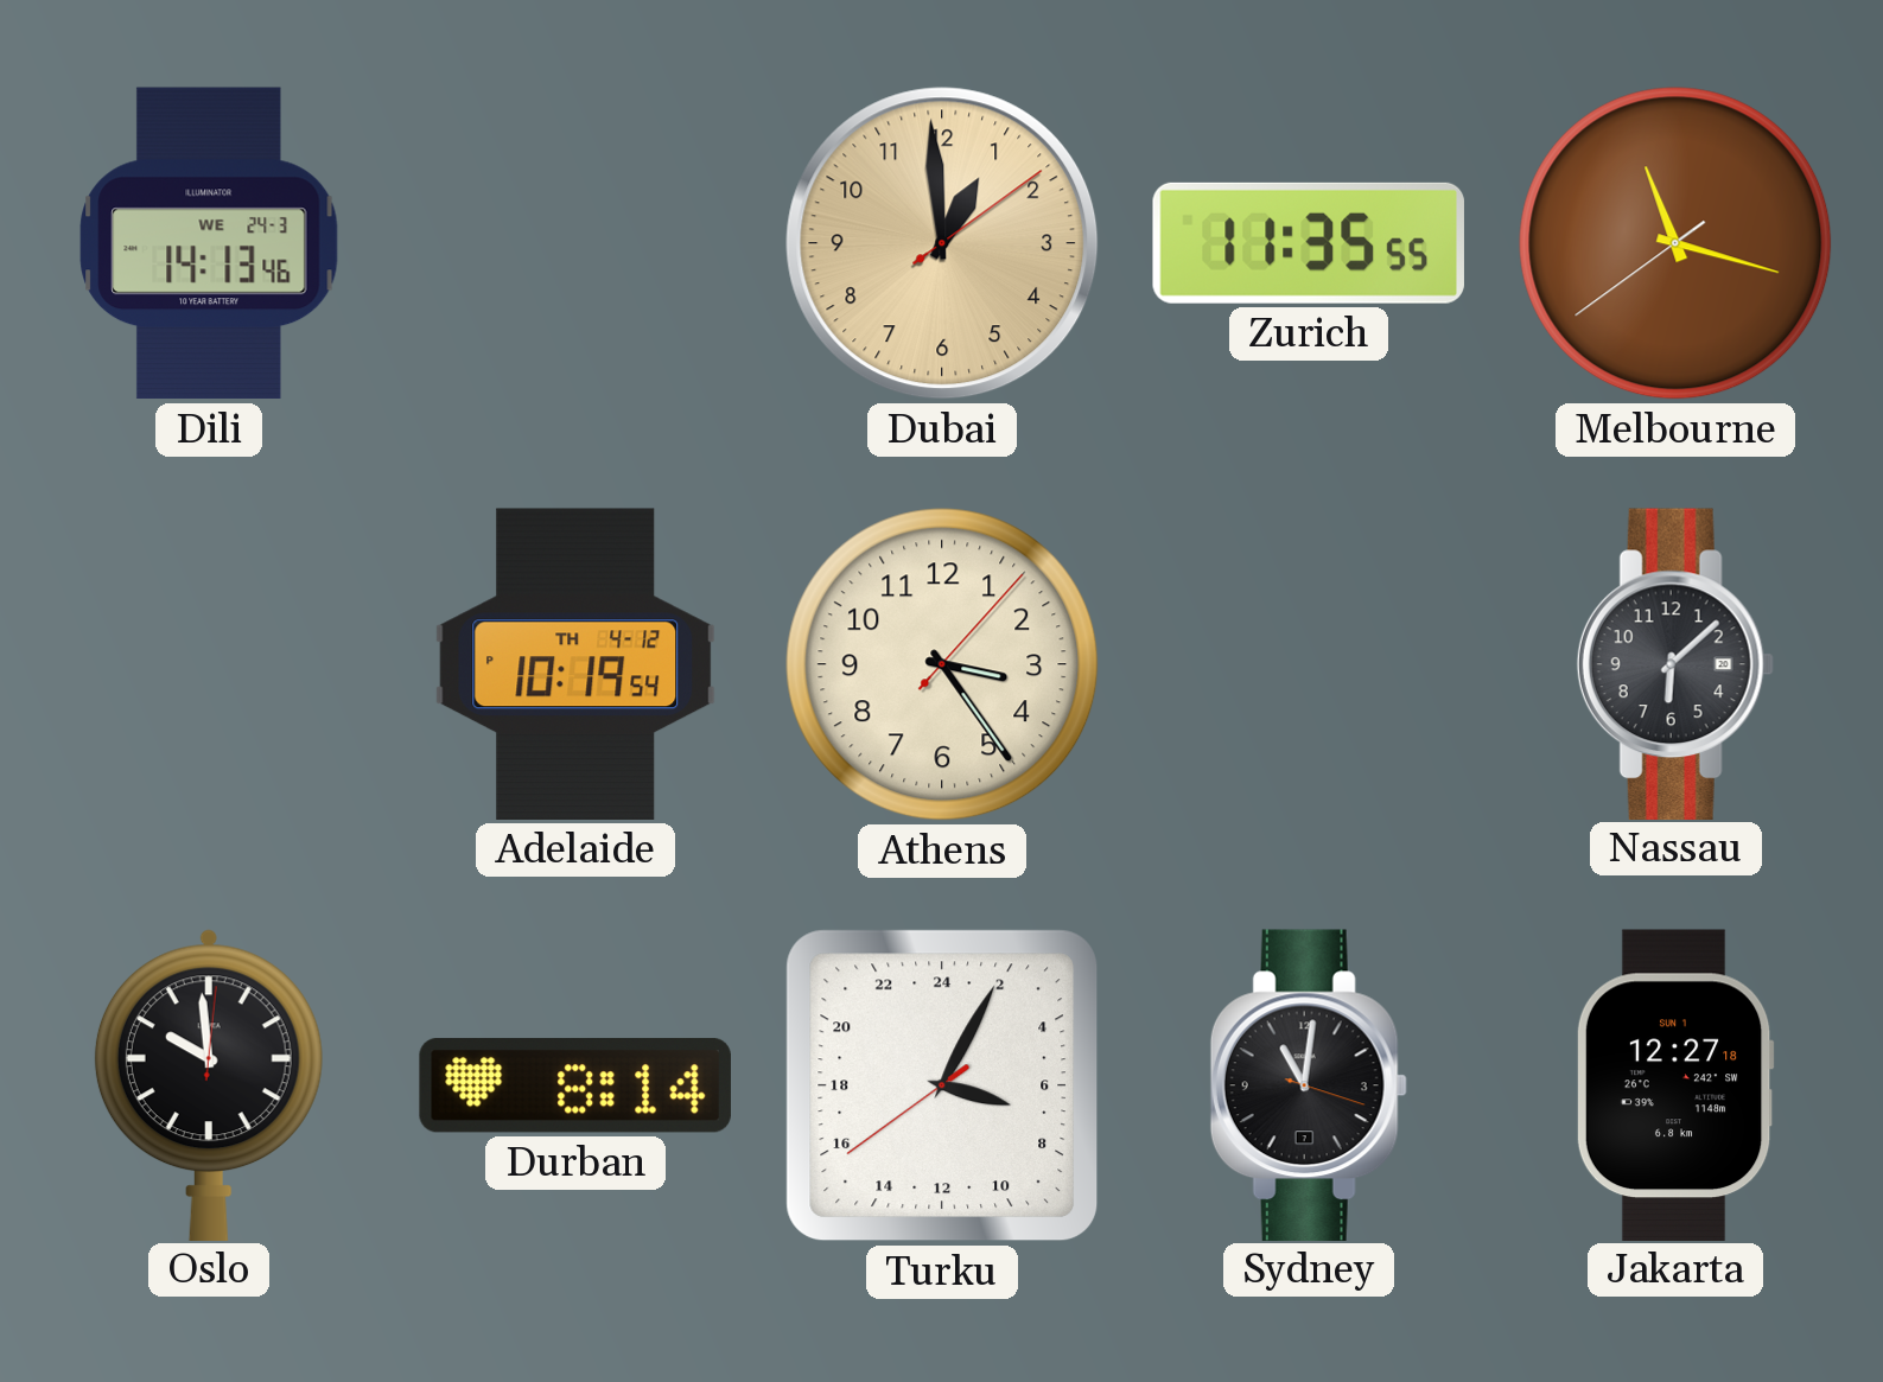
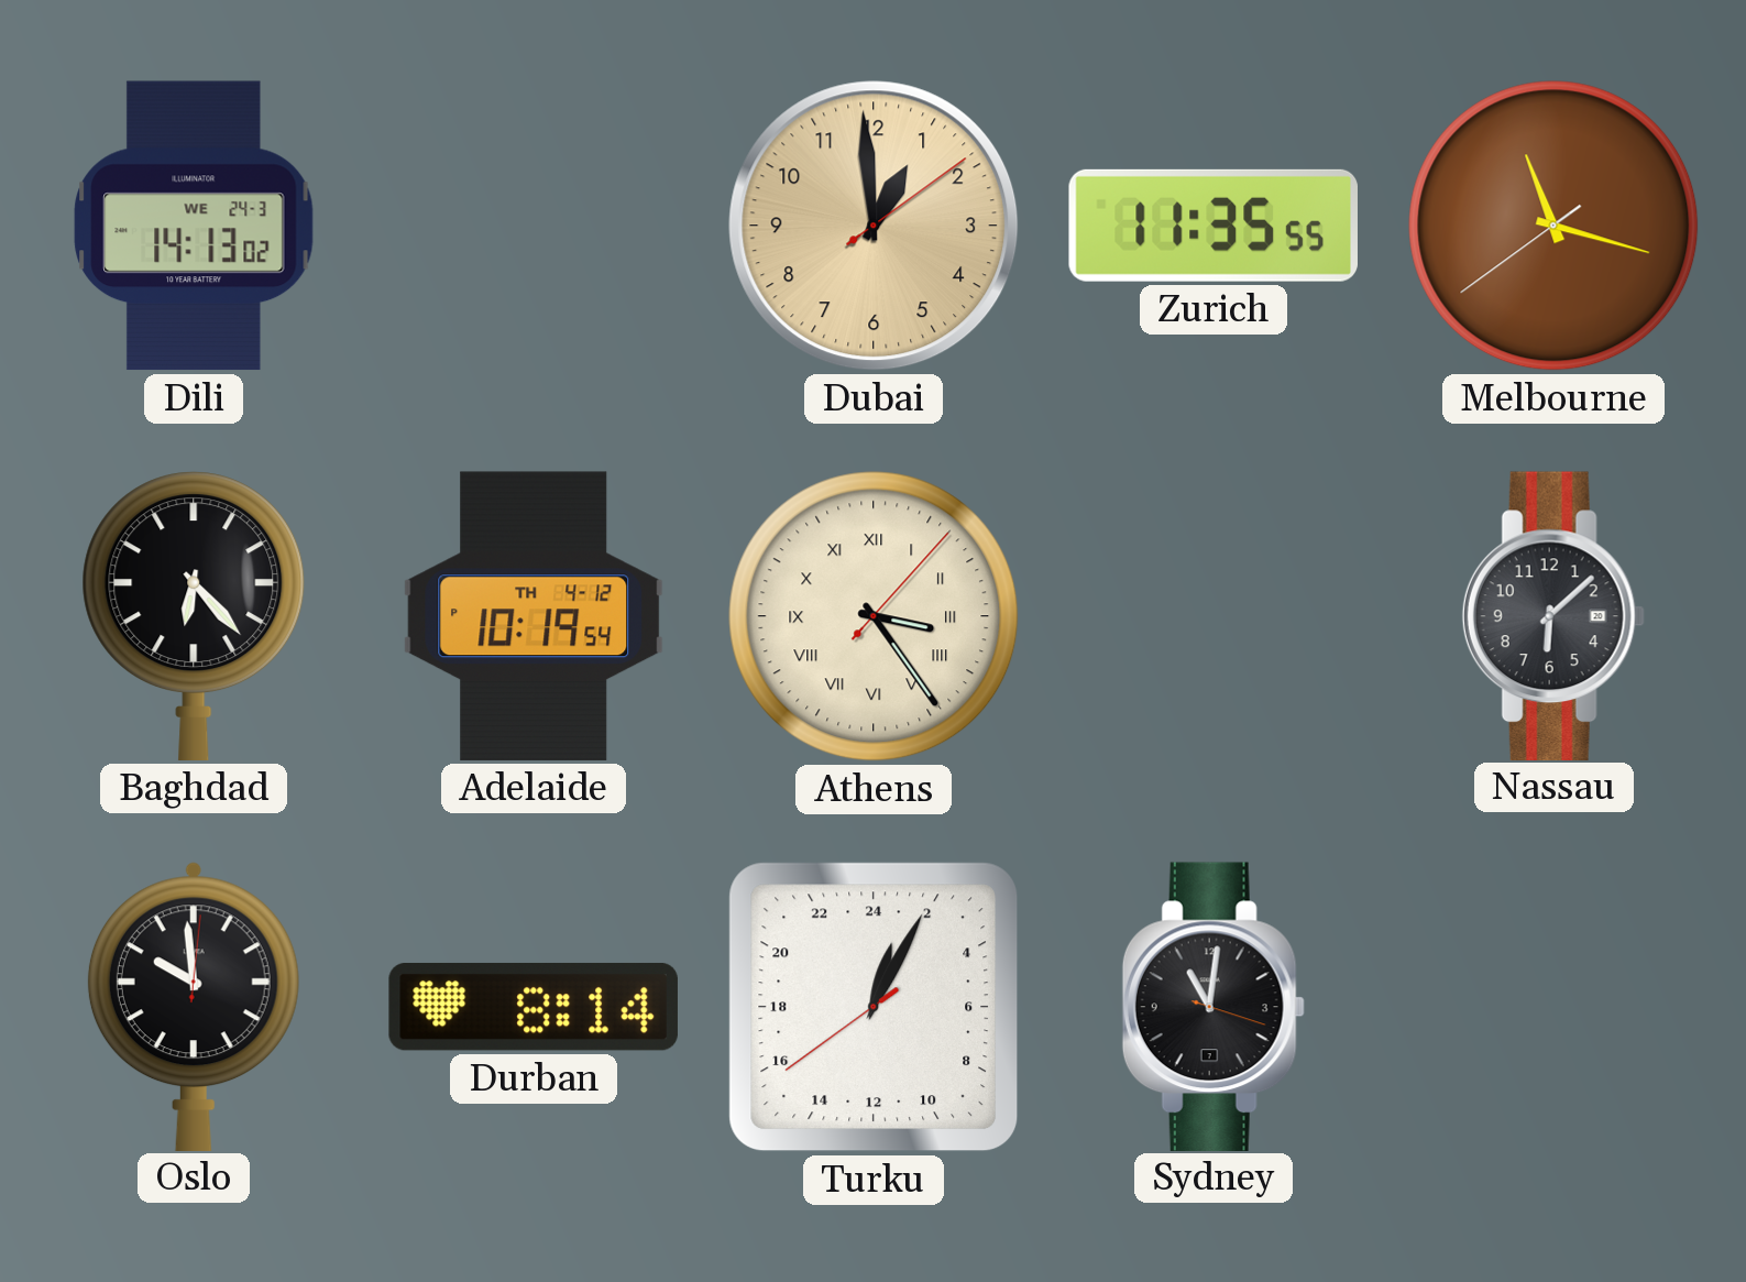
Dili: 14:13:46 -> 14:13:02 (194, 226)
Baghdad: none -> 6:23 (194, 616)
Athens numerals: Arabic -> Roman (874, 616)
Turku: 7:04 -> 1:04 (874, 1007)
Jakarta: 12:27 -> none (1675, 1084)
